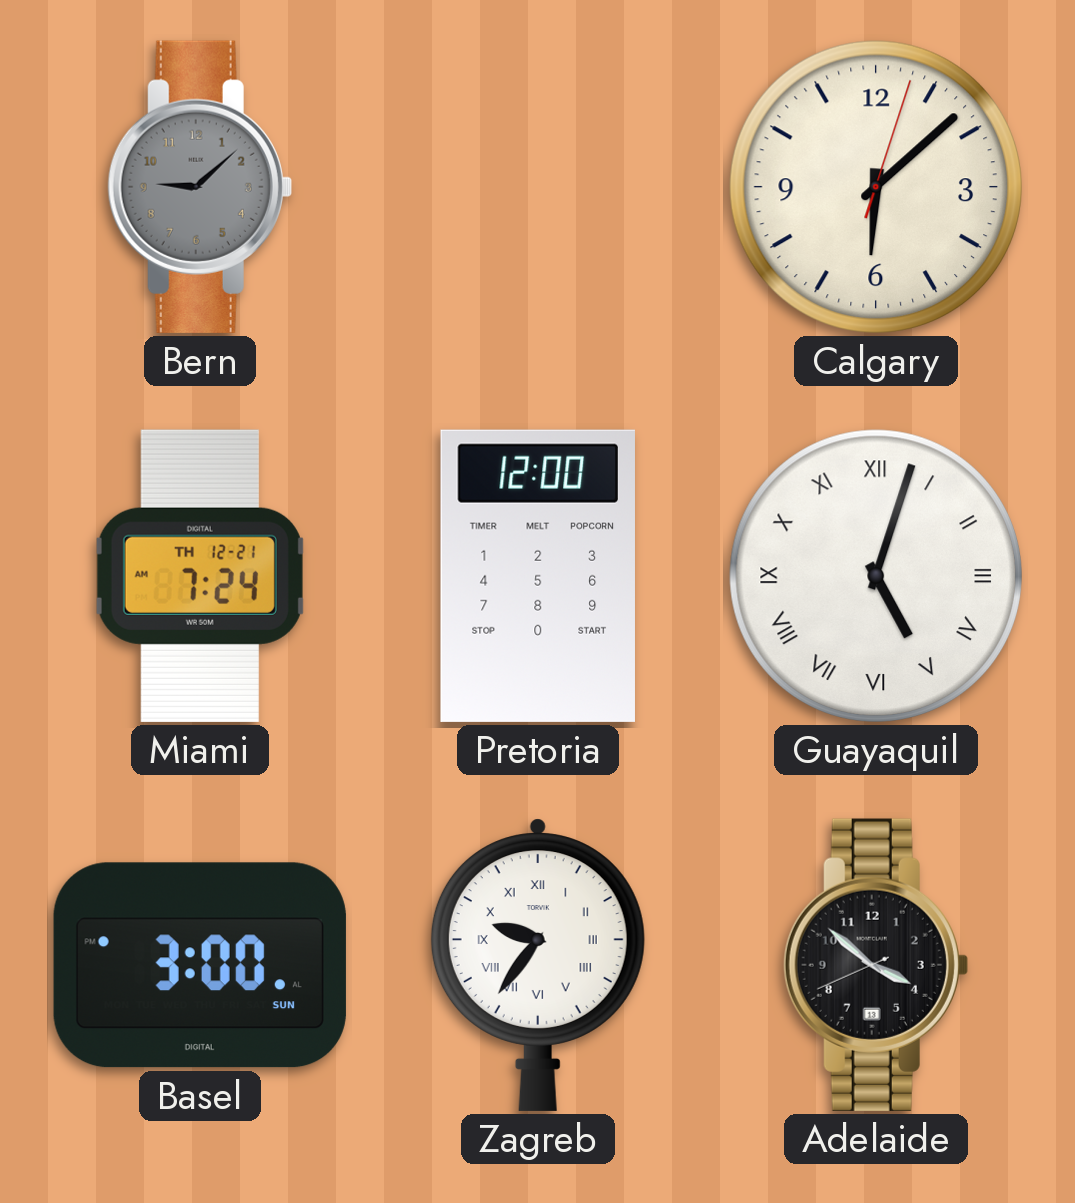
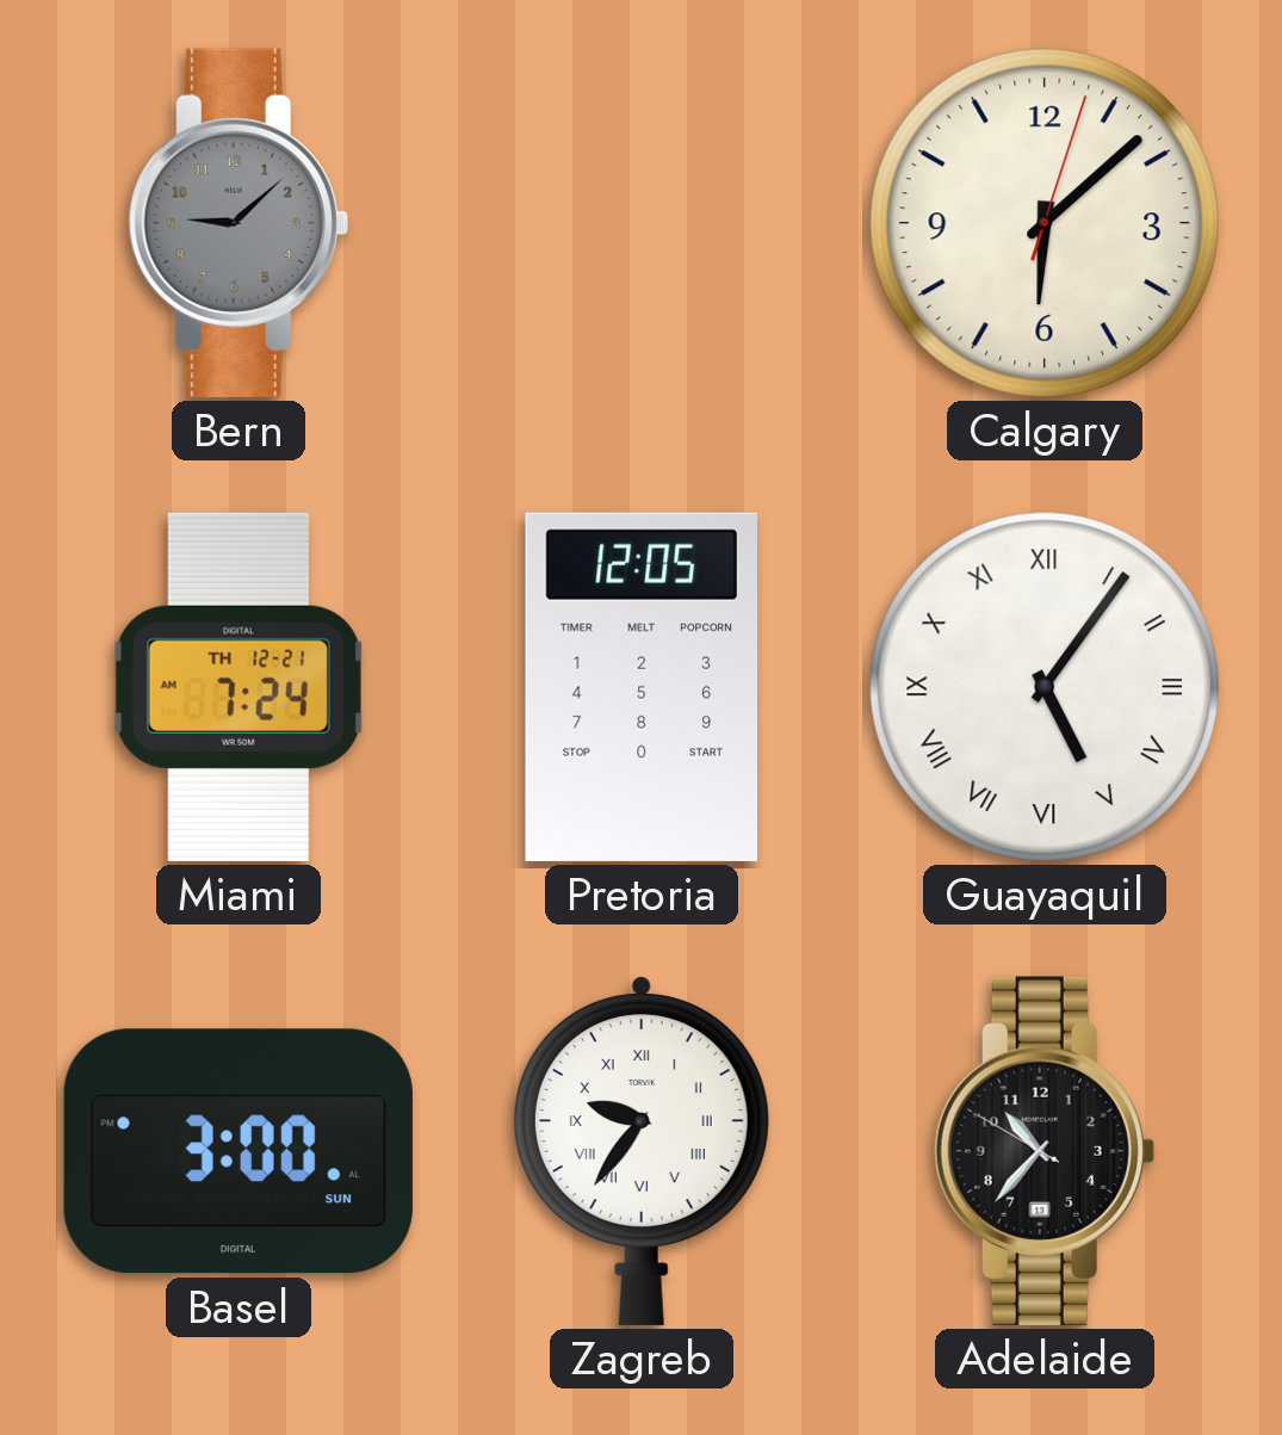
Pretoria: 12:00 -> 12:05 (642, 687)
Guayaquil: 5:03 -> 5:06 (1045, 687)
Adelaide: 3:51 -> 10:36 (1045, 1151)
